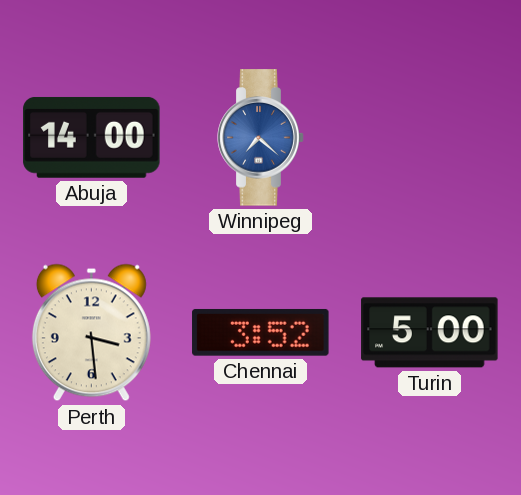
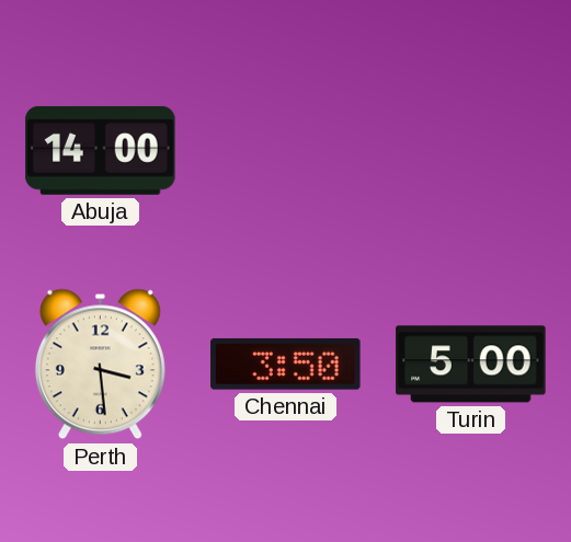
Winnipeg: 7:22 -> none (261, 138)
Chennai: 3:52 -> 3:50 (286, 364)
